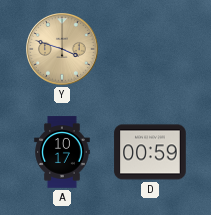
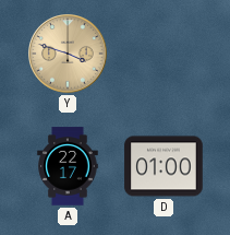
A: 10:17 -> 22:17 (68, 166)
D: 00:59 -> 01:00 (164, 166)
